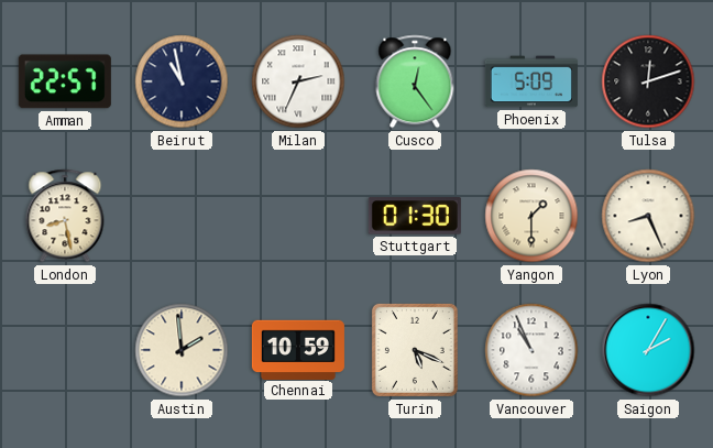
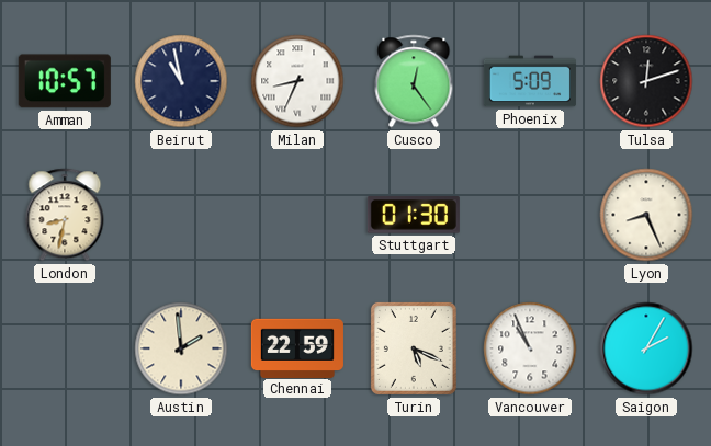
Amman: 22:57 -> 10:57 (65, 81)
Milan: 2:34 -> 8:34 (297, 81)
London: 8:28 -> 8:32 (65, 215)
Yangon: 1:30 -> none (531, 216)
Chennai: 10:59 -> 22:59 (297, 347)
